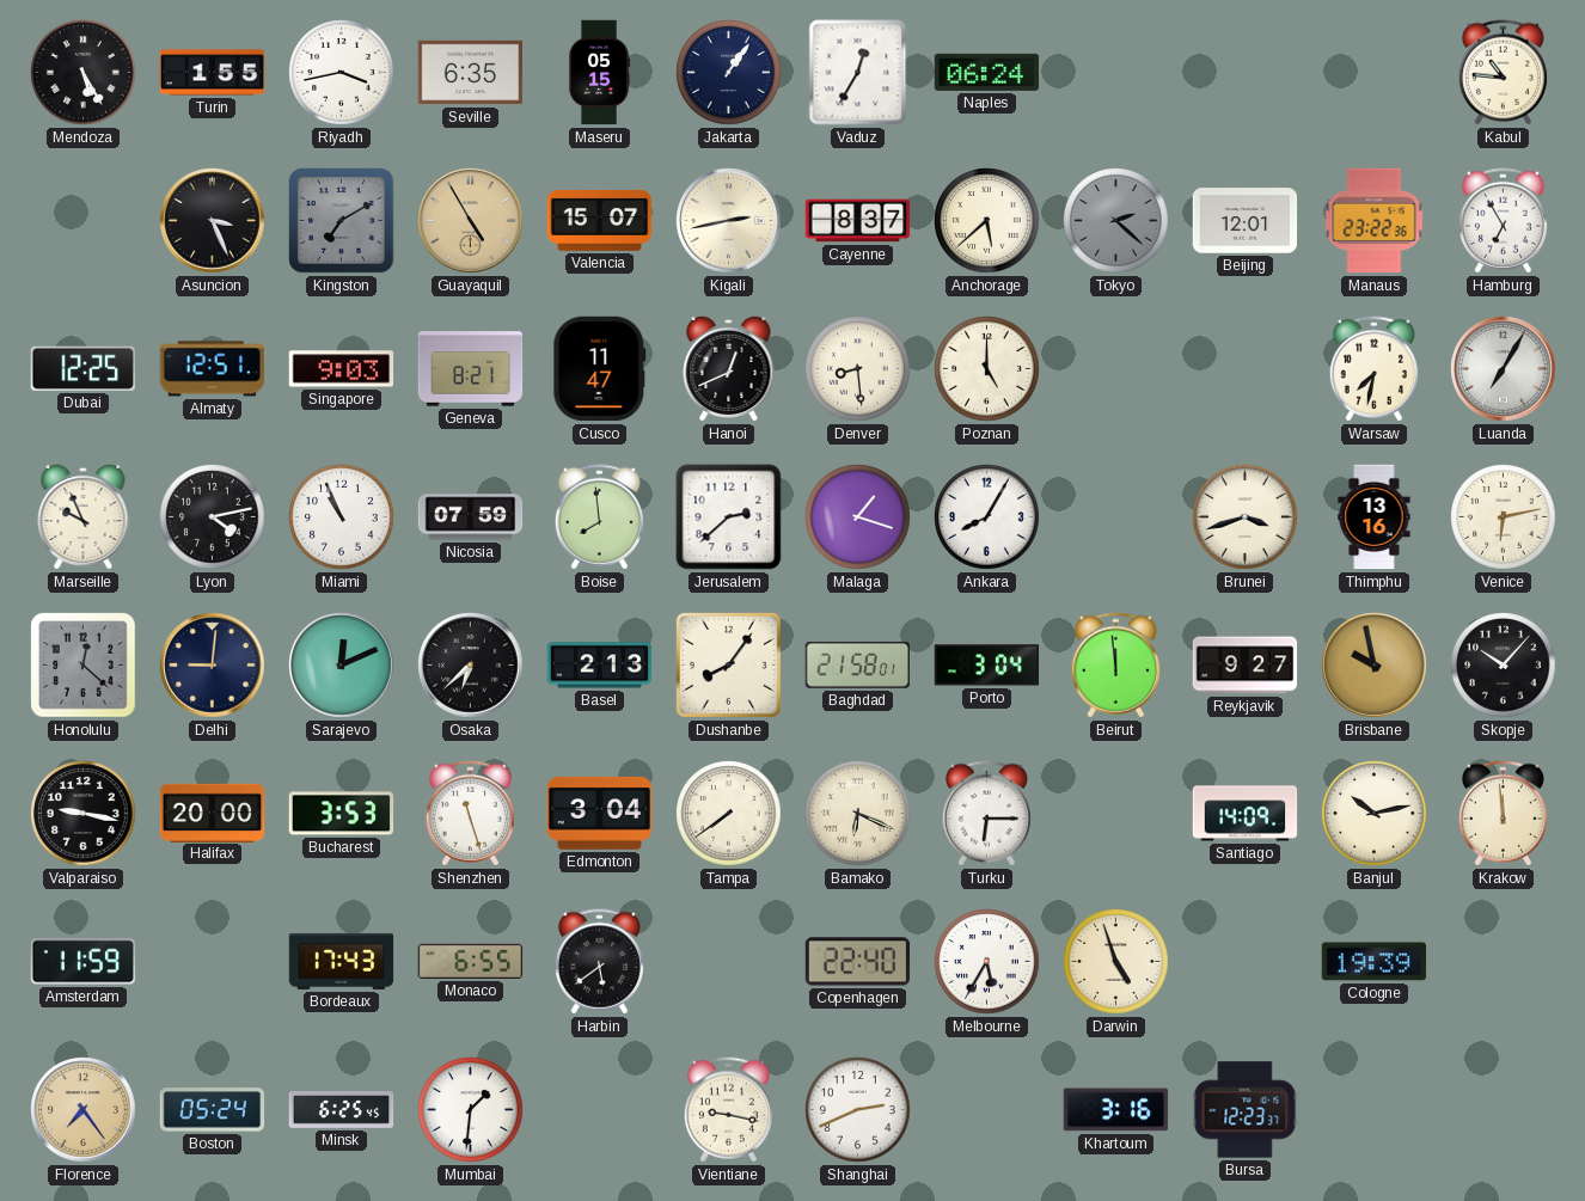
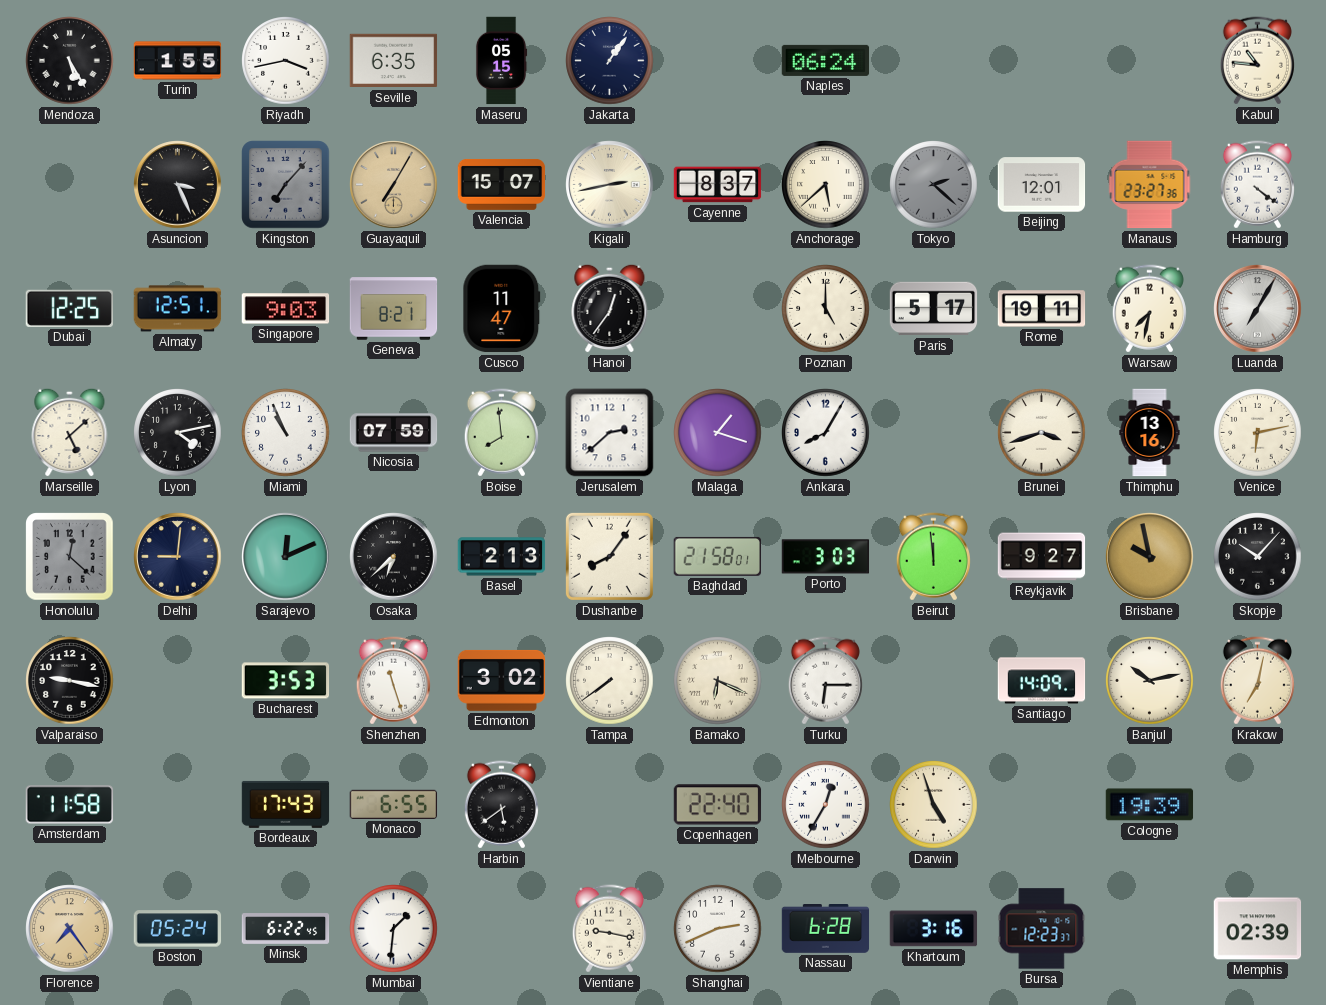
Vaduz: 12:35 -> none (858, 73)
Kingston: 7:10 -> 7:07 (286, 185)
Guayaquil: 4:55 -> 7:05 (394, 185)
Manaus: 23:22 -> 23:27 (1150, 185)
Hamburg: 6:55 -> 4:21 (1257, 185)
Hanoi: 12:41 -> 12:36 (610, 308)
Denver: 8:29 -> none (858, 369)
Paris: none -> 5:17 (934, 309)
Rome: none -> 19:11 (1042, 309)
Marseille: 9:56 -> 5:08 (70, 432)
Porto: 3:04 -> 3:03 (826, 557)
Halifax: 20:00 -> none (213, 813)
Edmonton: 3:04 -> 3:02 (502, 680)
Krakow: 11:59 -> 7:02 (1257, 681)
Amsterdam: 11:59 -> 11:58 (70, 805)
Melbourne: 5:35 -> 12:35 (826, 805)
Minsk: 6:25 -> 6:22 (286, 929)
Nassau: none -> 6:28 (826, 929)
Memphis: none -> 02:39 (1258, 929)
